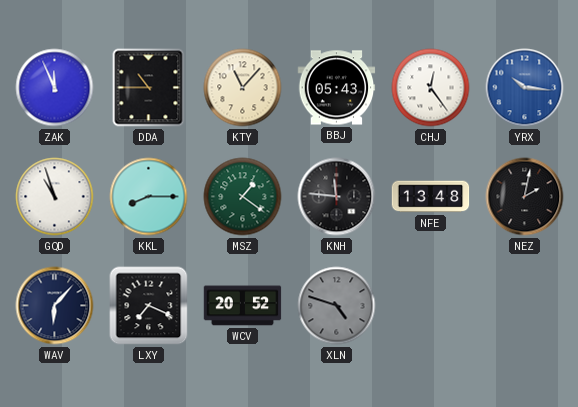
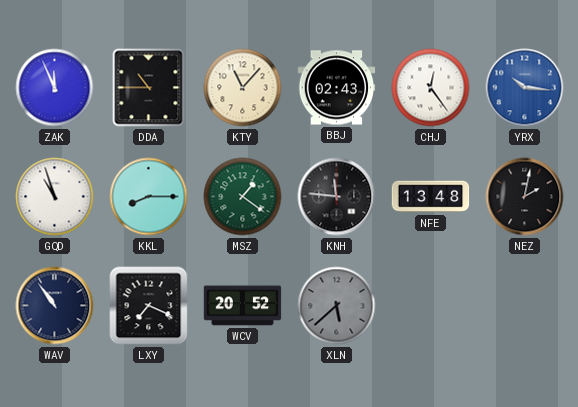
BBJ: 05:43 -> 02:43 (337, 88)
WAV: 6:07 -> 10:54 (55, 306)
XLN: 4:48 -> 5:38 (337, 306)
